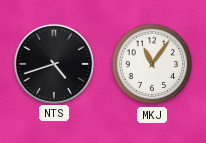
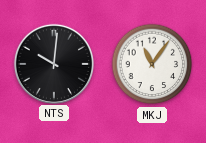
NTS: 4:42 -> 10:01 (53, 63)
